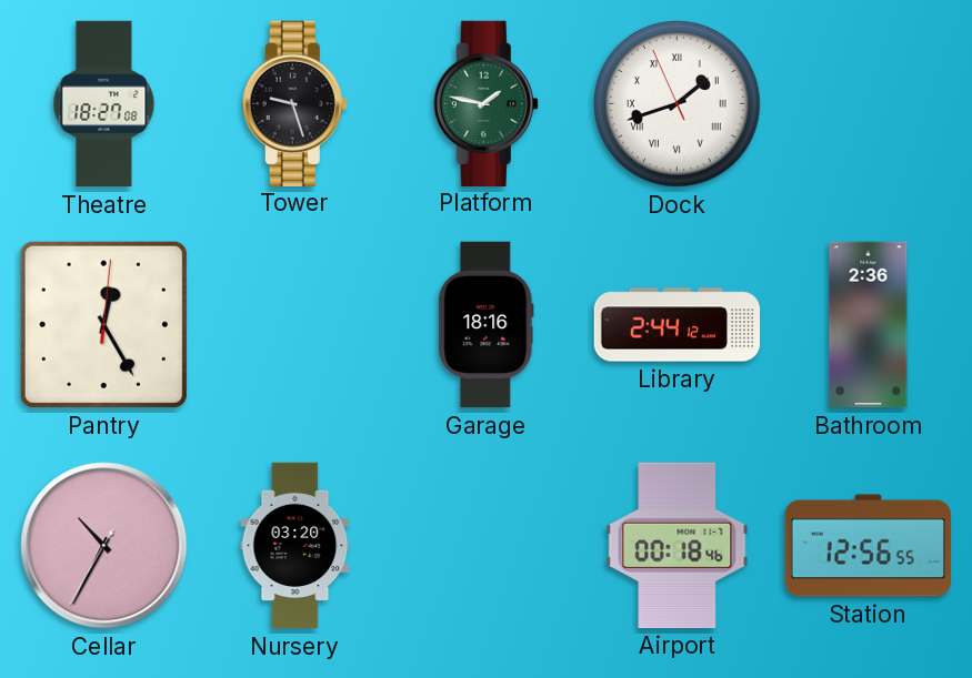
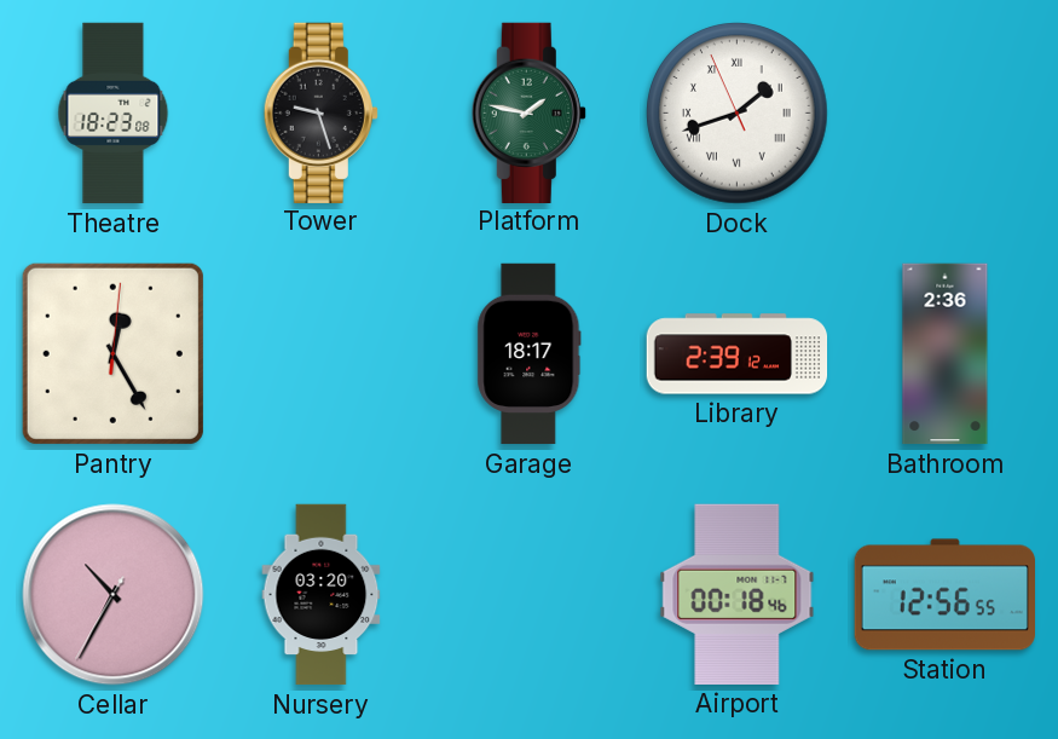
Theatre: 18:27 -> 18:23 (114, 114)
Garage: 18:16 -> 18:17 (530, 354)
Library: 2:44 -> 2:39 (738, 354)
